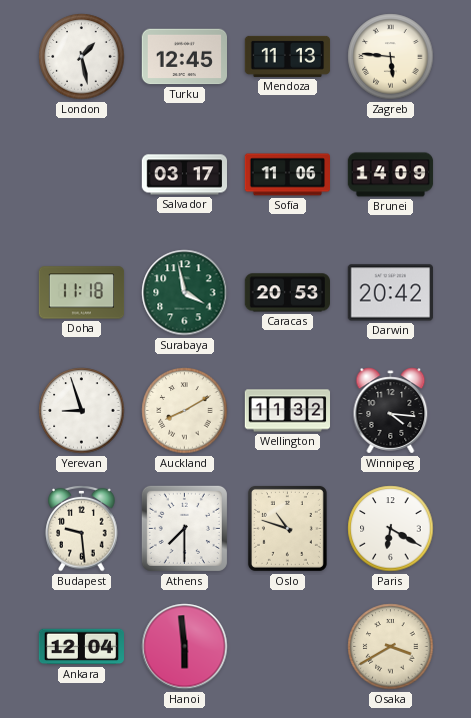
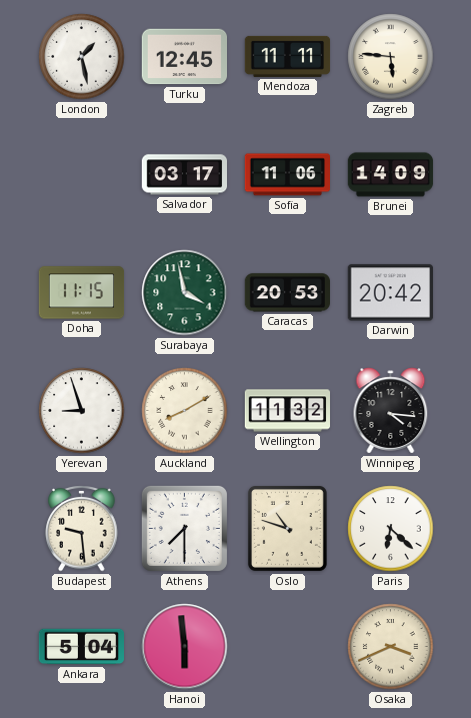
Mendoza: 11:13 -> 11:11 (288, 56)
Doha: 11:18 -> 11:15 (82, 293)
Paris: 6:20 -> 6:22 (391, 529)
Ankara: 12:04 -> 5:04 (81, 647)
Osaka: 3:40 -> 3:41 (391, 647)
